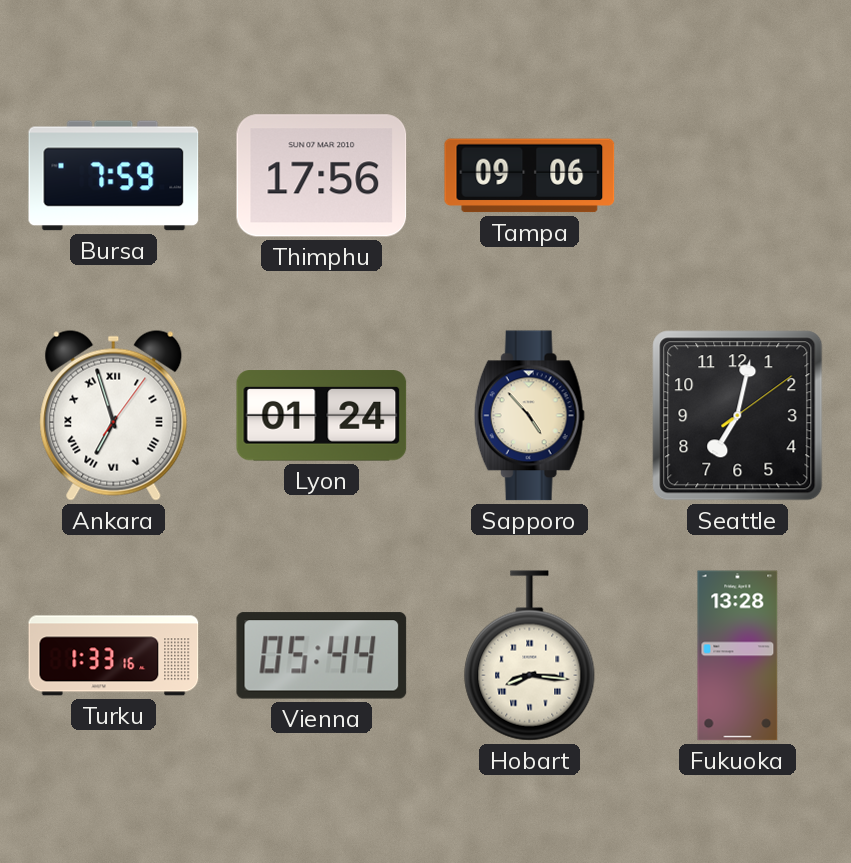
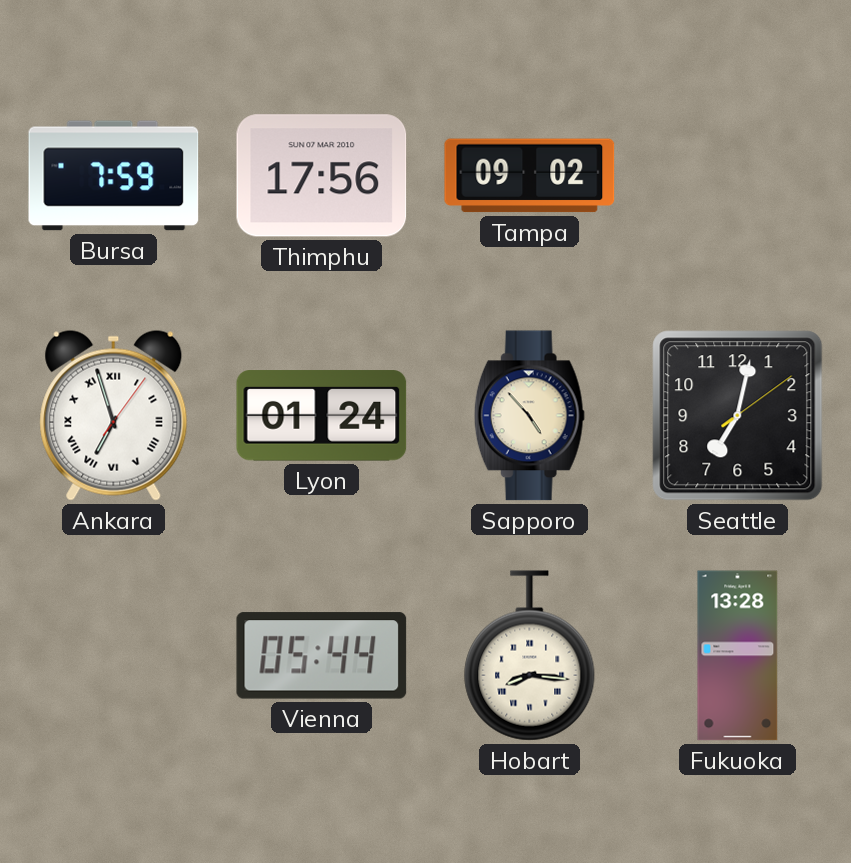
Tampa: 09:06 -> 09:02 (530, 176)
Turku: 1:33 -> none (114, 656)
